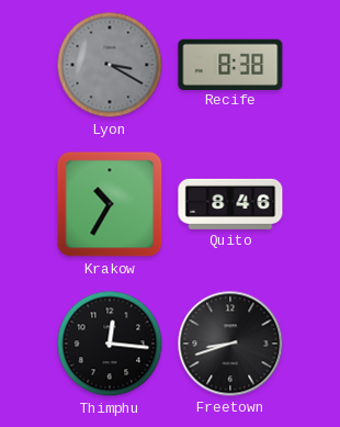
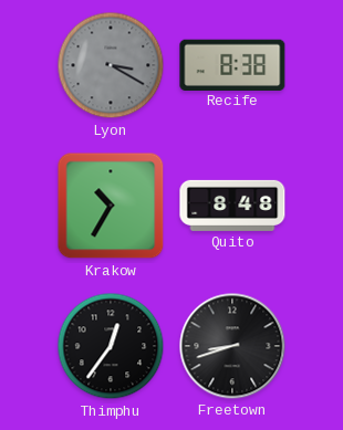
Quito: 8:46 -> 8:48 (232, 206)
Thimphu: 12:16 -> 12:36 (111, 346)
